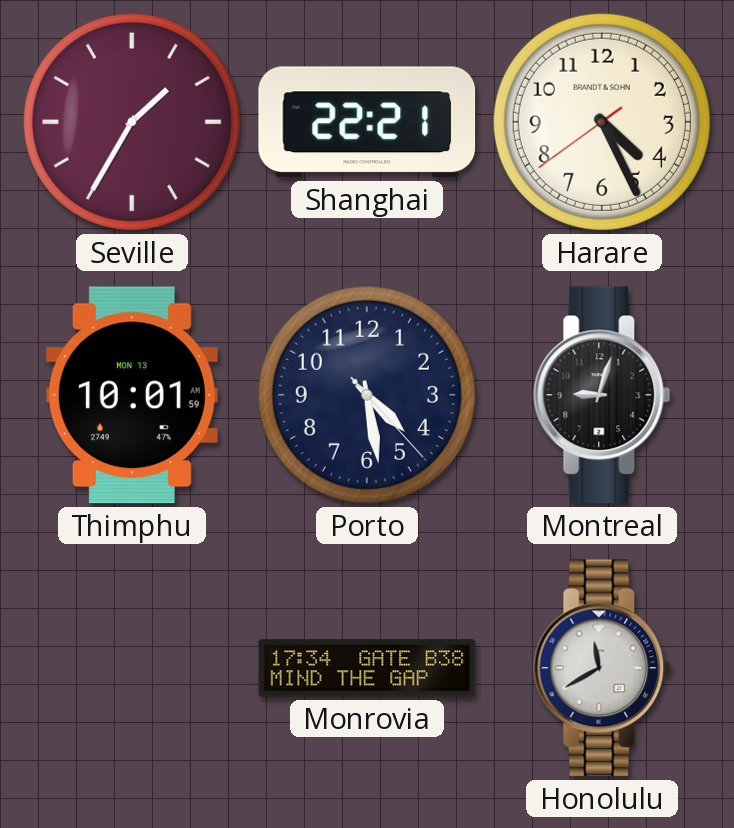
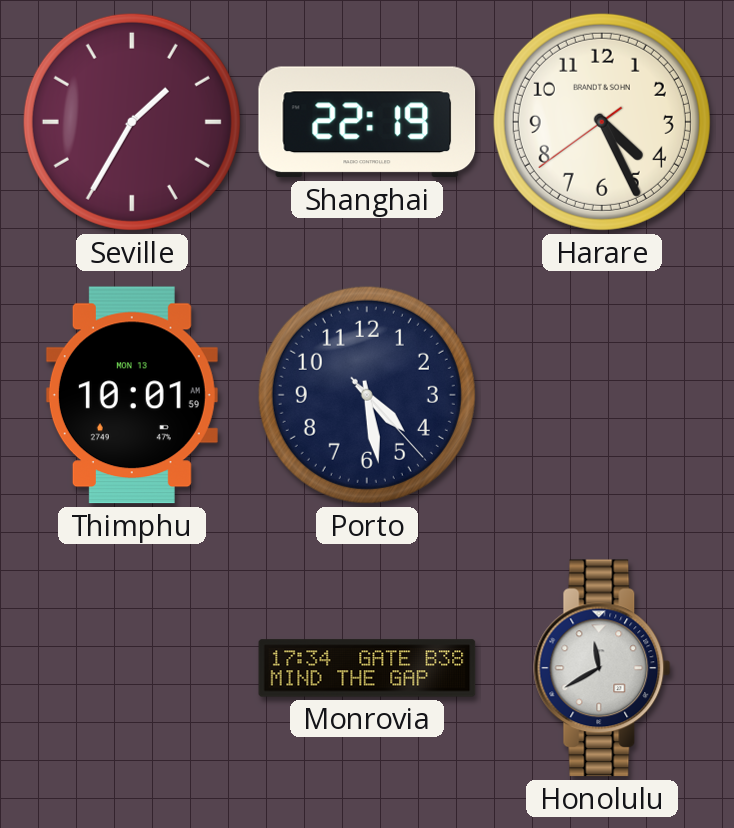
Shanghai: 22:21 -> 22:19 (367, 122)
Montreal: 9:03 -> none (602, 395)
